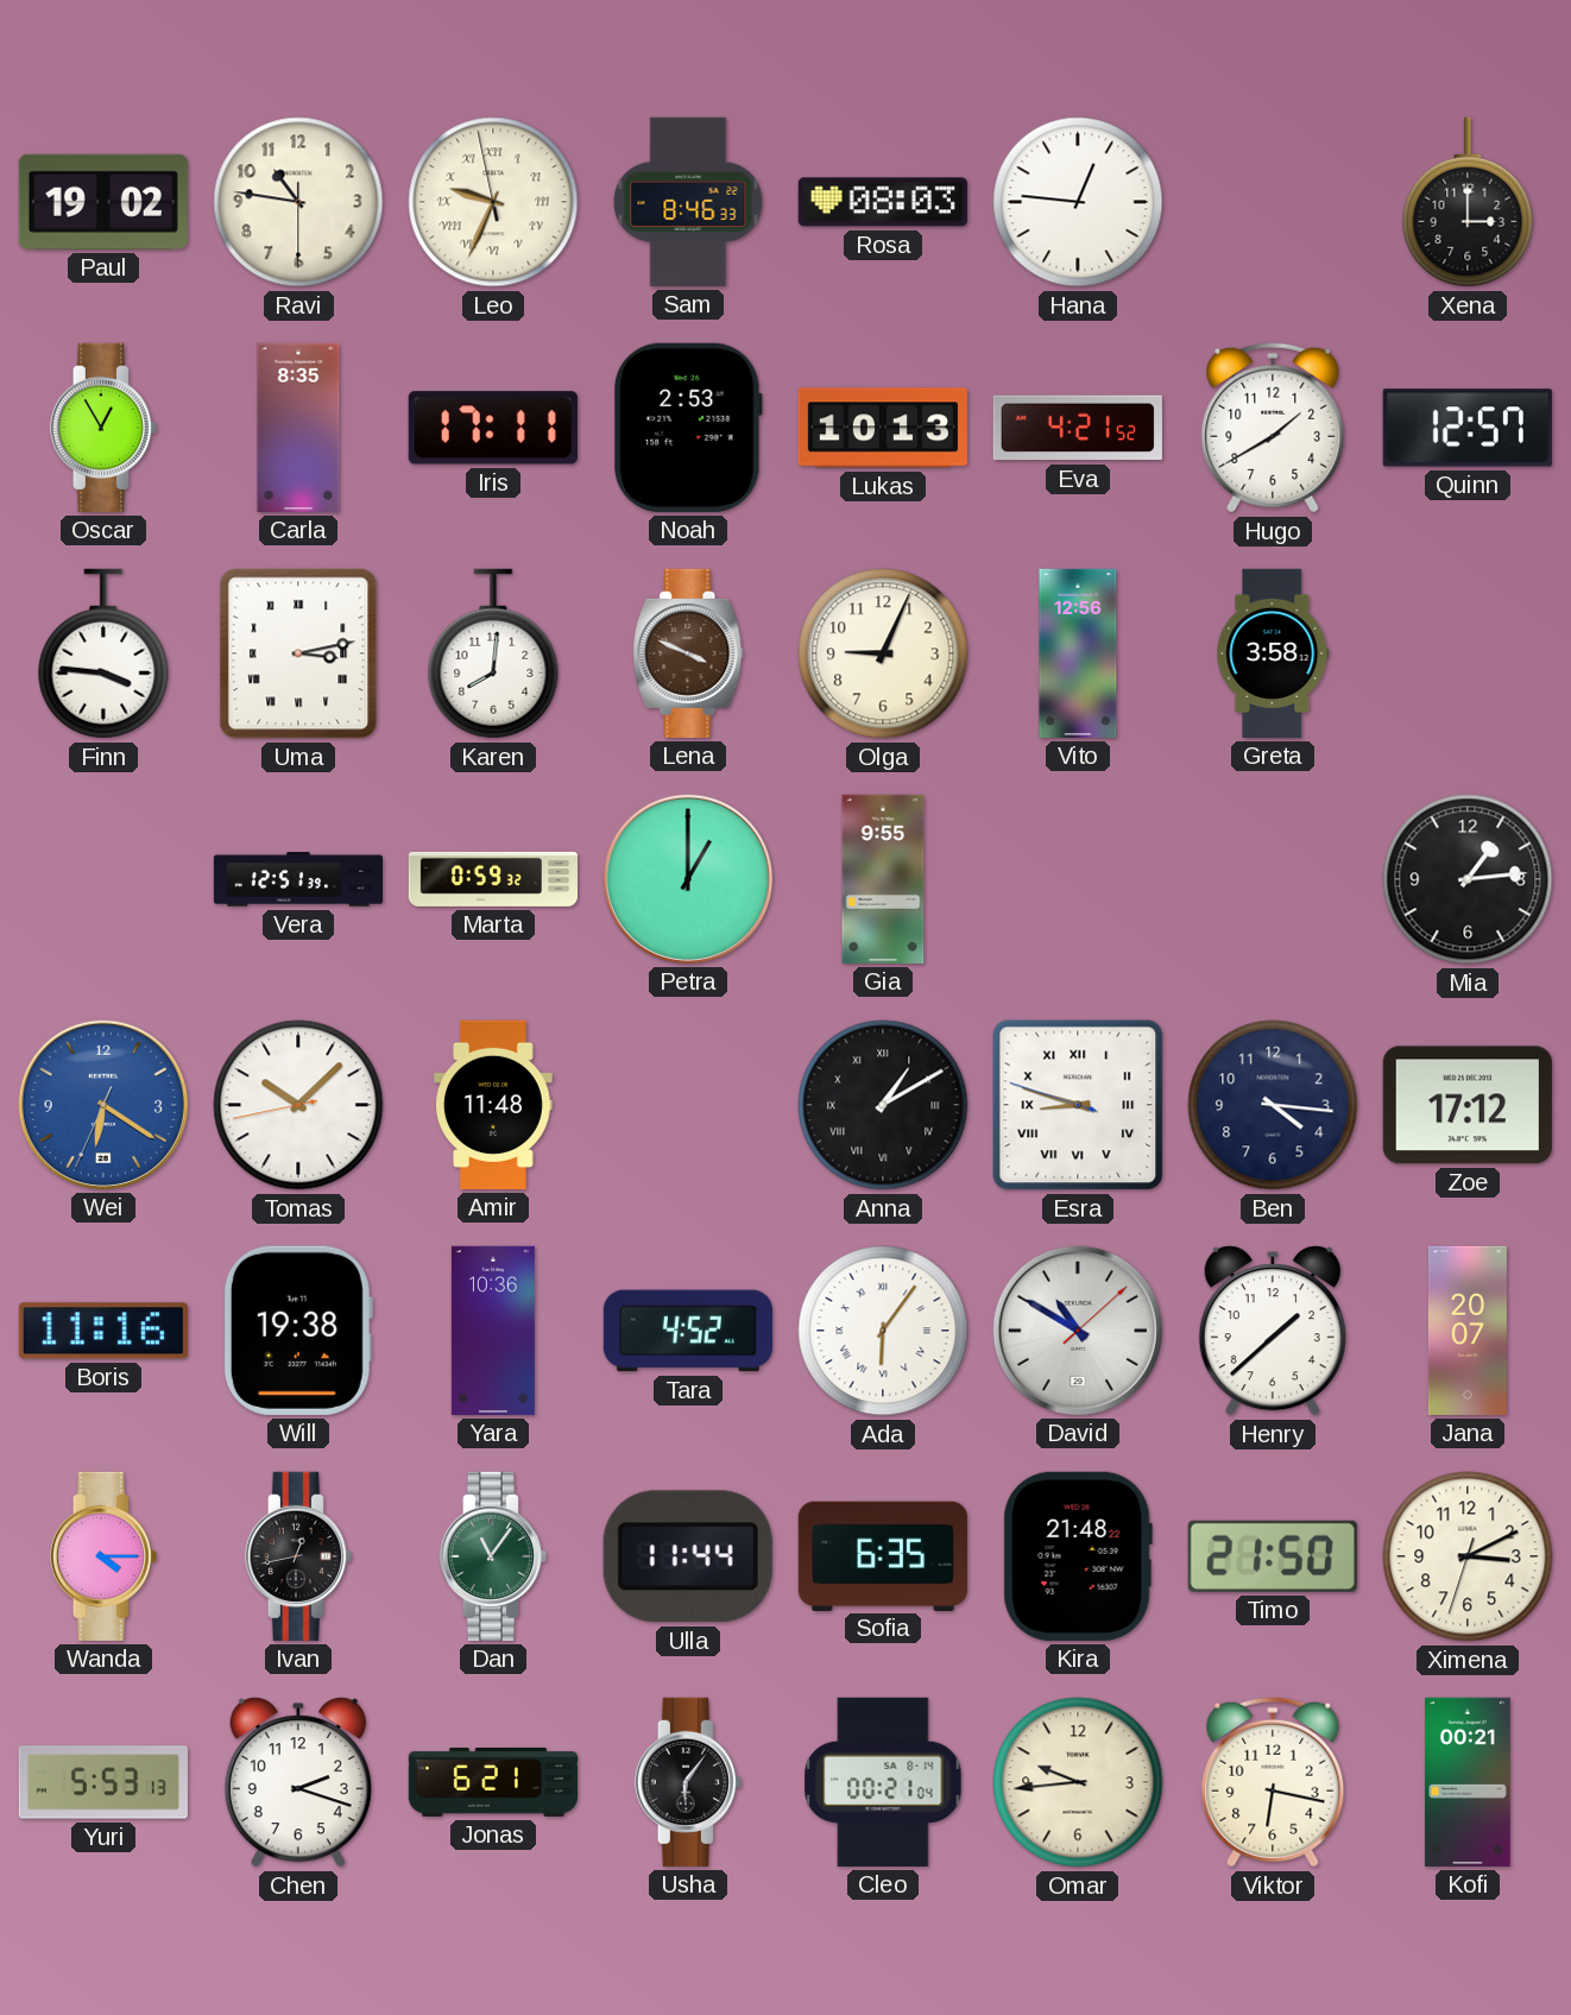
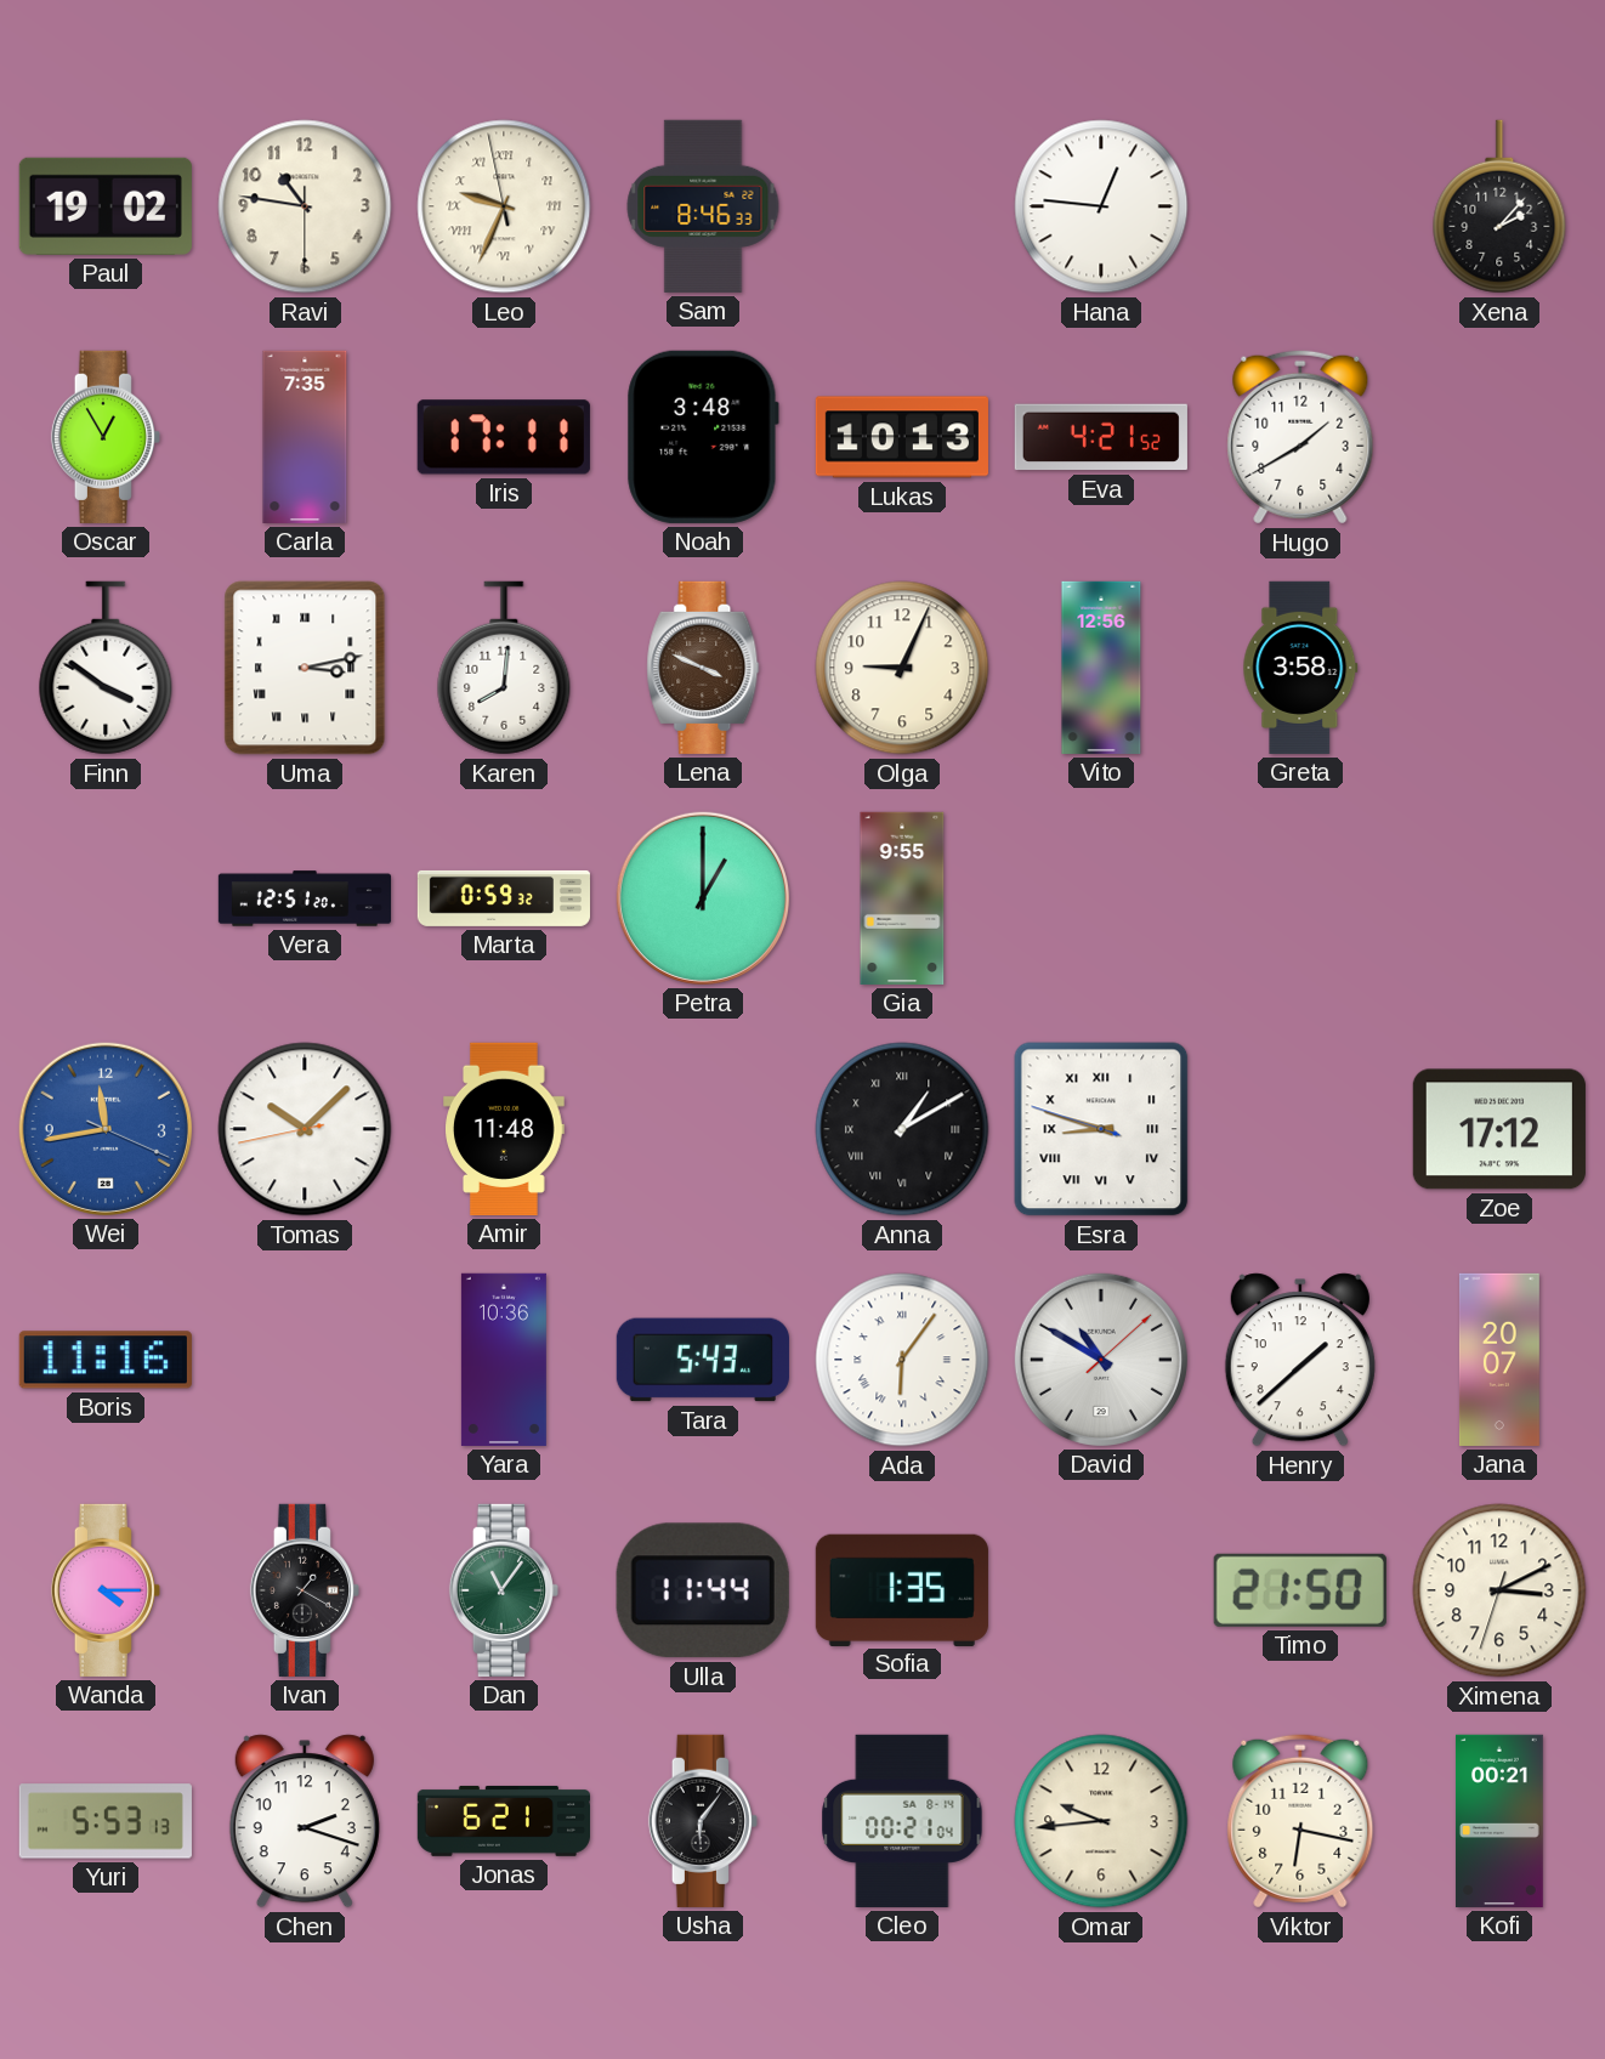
Rosa: 08:03 -> none (883, 202)
Xena: 3:00 -> 2:07 (1499, 206)
Carla: 8:35 -> 7:35 (305, 437)
Noah: 2:53 -> 3:48 (703, 437)
Quinn: 12:57 -> none (1468, 428)
Finn: 3:46 -> 3:51 (106, 668)
Vera: 12:51:39 -> 12:51:20 (305, 898)
Mia: 1:14 -> none (1468, 879)
Wei: 6:20 -> 11:43 (106, 1129)
Ben: 4:16 -> none (1273, 1105)
Will: 19:38 -> none (298, 1331)
Tara: 4:52 -> 5:43 (703, 1360)
Ivan: 12:43 -> 1:20 (305, 1590)
Sofia: 6:35 -> 1:35 (902, 1589)
Kira: 21:48 -> none (1078, 1556)
